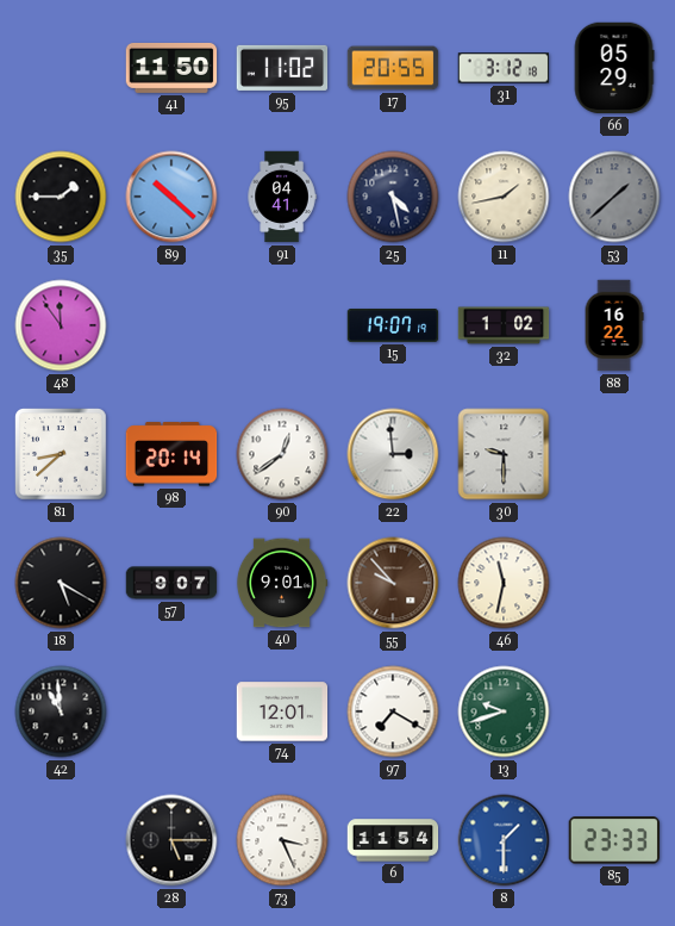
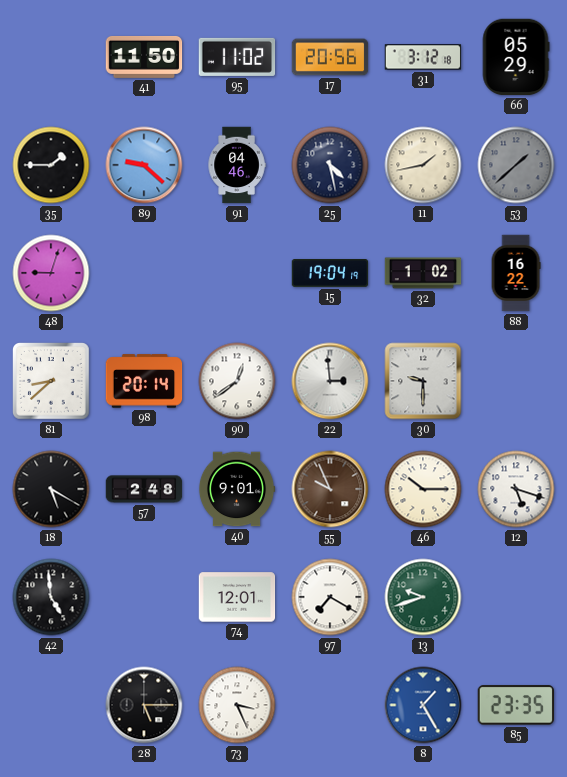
17: 20:55 -> 20:56 (330, 57)
89: 10:22 -> 9:22 (144, 165)
91: 04:41 -> 04:46 (237, 165)
48: 11:54 -> 9:03 (51, 273)
15: 19:07 -> 19:04 (330, 274)
57: 9:07 -> 2:48 (144, 489)
55: 9:53 -> 9:56 (330, 489)
46: 11:32 -> 10:15 (423, 489)
12: none -> 5:18 (516, 489)
42: 10:59 -> 4:59 (51, 597)
6: 11:54 -> none (393, 840)
8: 1:30 -> 1:25 (423, 705)
85: 23:33 -> 23:35 (515, 705)
